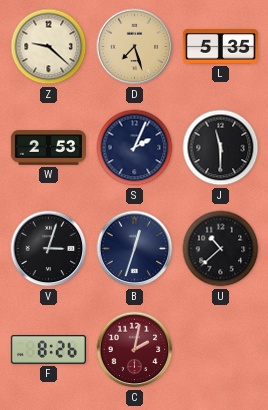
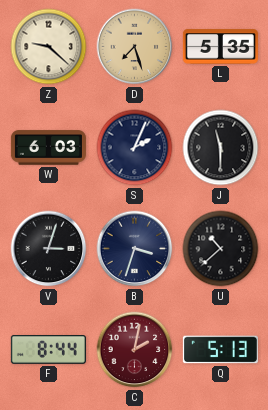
W: 2:53 -> 6:03 (48, 148)
B: 12:33 -> 3:33 (135, 249)
F: 8:26 -> 8:44 (48, 350)
Q: none -> 5:13 (220, 350)
